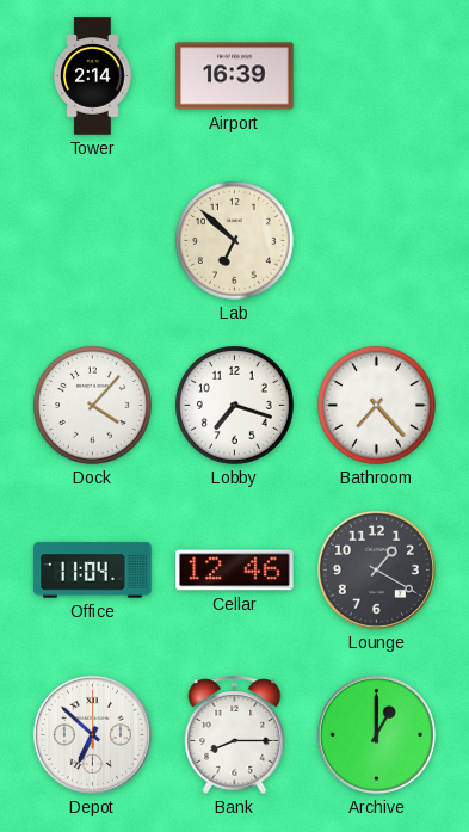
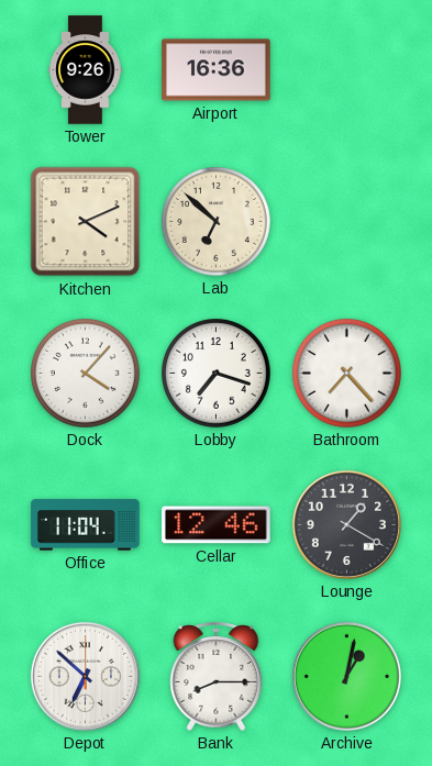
Tower: 2:14 -> 9:26 (86, 70)
Airport: 16:39 -> 16:36 (217, 70)
Kitchen: none -> 4:11 (86, 222)
Archive: 1:00 -> 1:02 (346, 676)
